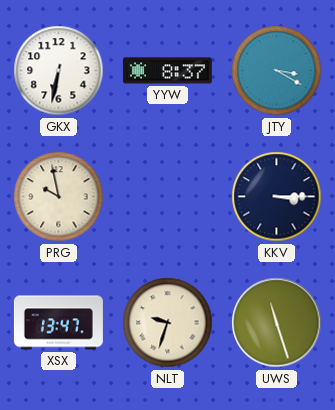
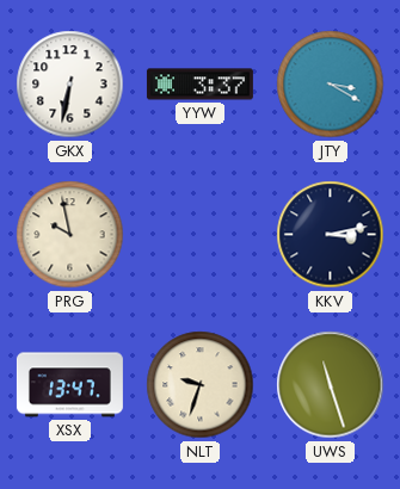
YYW: 8:37 -> 3:37 (199, 85)
KKV: 3:15 -> 3:13 (331, 235)
